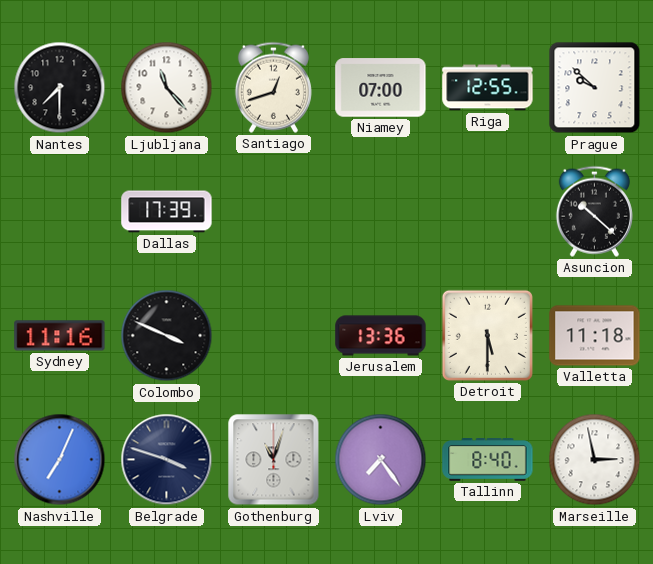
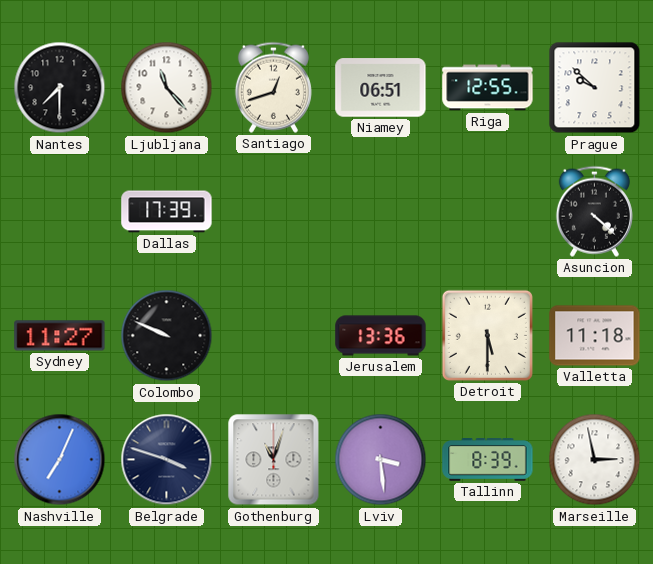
Niamey: 07:00 -> 06:51 (381, 88)
Asuncion: 10:22 -> 4:22 (594, 211)
Sydney: 11:16 -> 11:27 (60, 336)
Colombo: 3:49 -> 9:49 (167, 336)
Lviv: 7:24 -> 3:29 (381, 460)
Tallinn: 8:40 -> 8:39 (488, 460)
